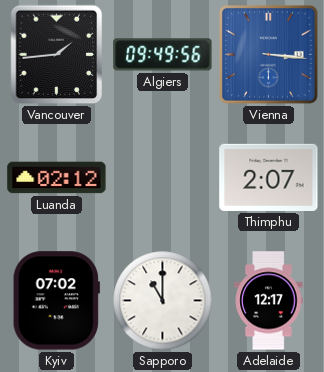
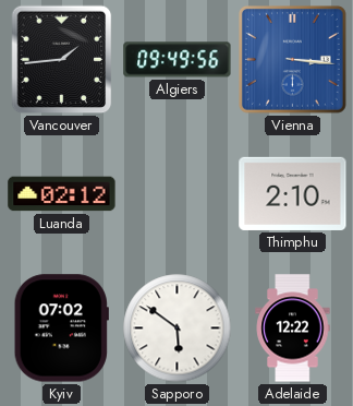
Thimphu: 2:07 -> 2:10 (293, 193)
Sapporo: 11:00 -> 5:51 (178, 329)
Adelaide: 12:17 -> 12:22 (293, 329)
